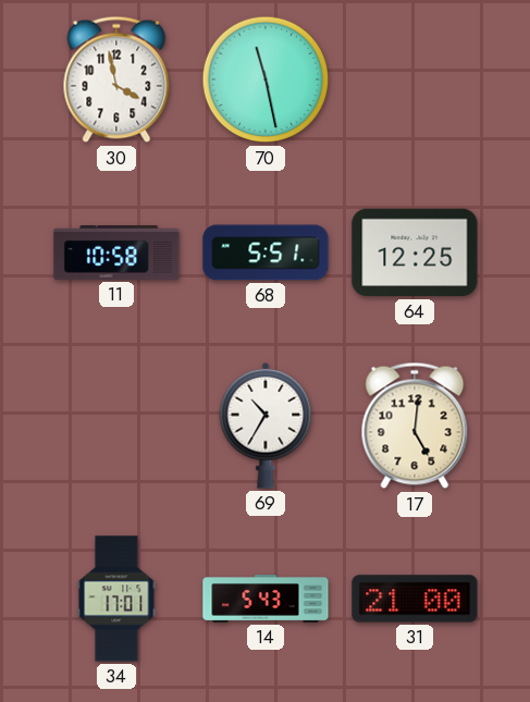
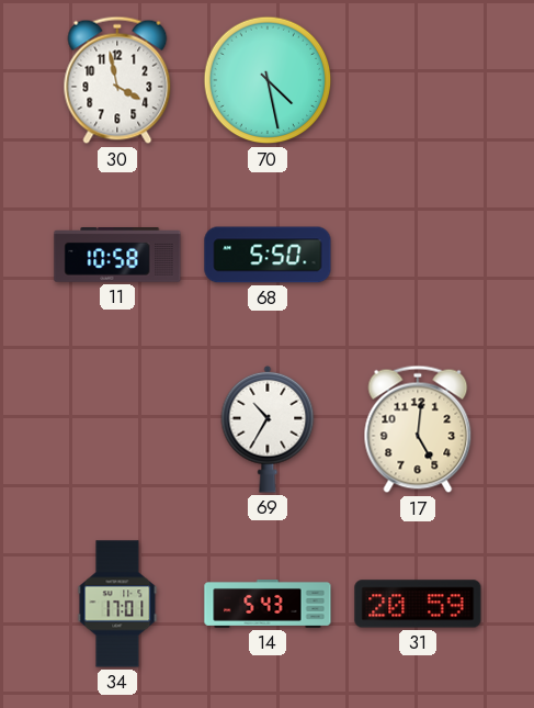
70: 11:28 -> 4:28 (268, 80)
68: 5:51 -> 5:50 (268, 255)
64: 12:25 -> none (415, 253)
31: 21:00 -> 20:59 (418, 604)
